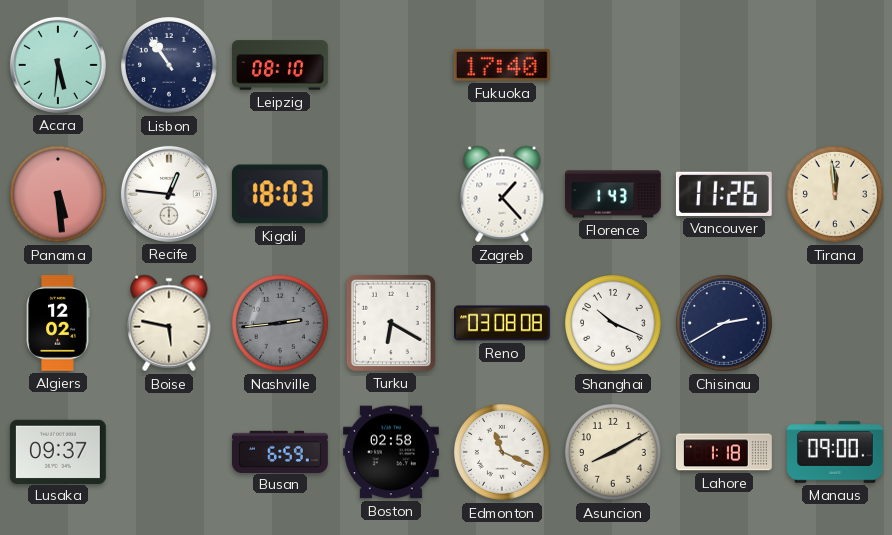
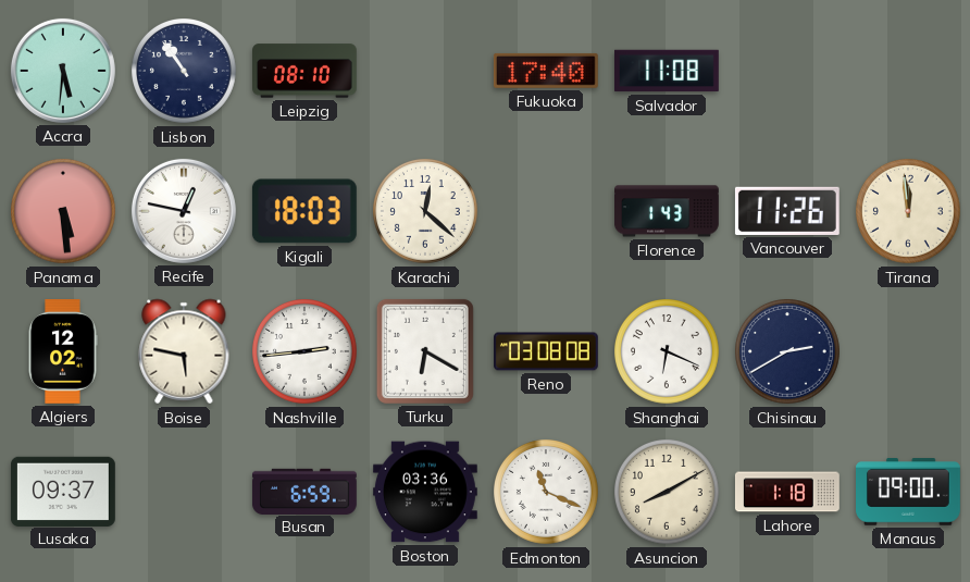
Salvador: none -> 11:08 (667, 71)
Recife: 12:46 -> 12:47 (184, 211)
Karachi: none -> 12:22 (426, 212)
Zagreb: 1:23 -> none (502, 194)
Nashville dial: grey -> white (306, 352)
Shanghai: 10:19 -> 6:19 (668, 352)
Boston: 02:58 -> 03:36 (425, 492)
